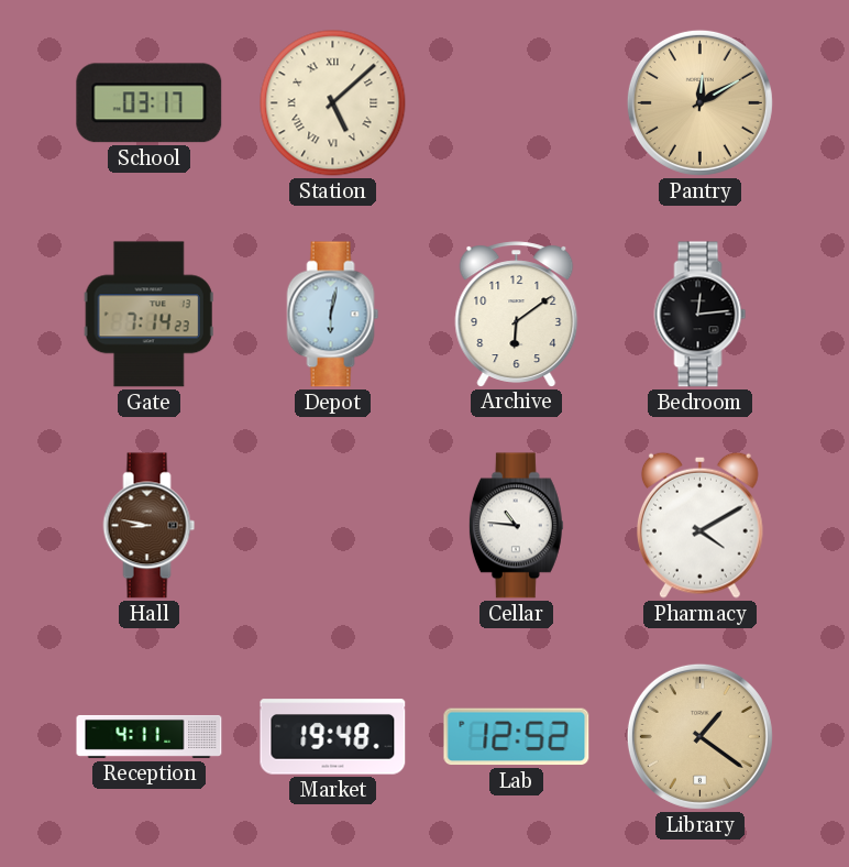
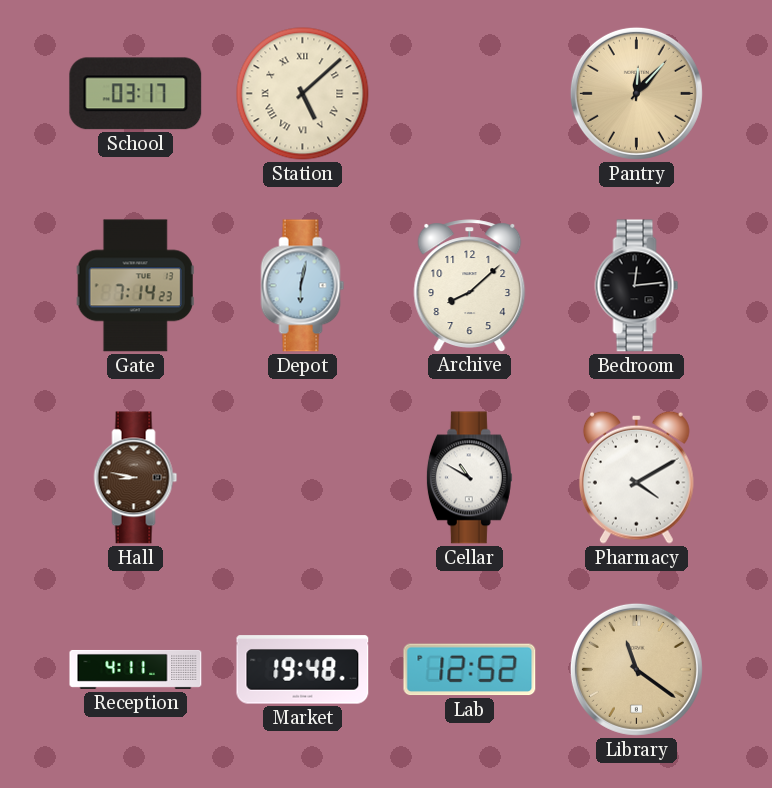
Pantry: 12:10 -> 12:07 (636, 93)
Archive: 6:09 -> 8:08 (470, 285)
Cellar: 10:46 -> 10:50 (469, 478)
Library: 1:21 -> 11:21 (636, 669)
